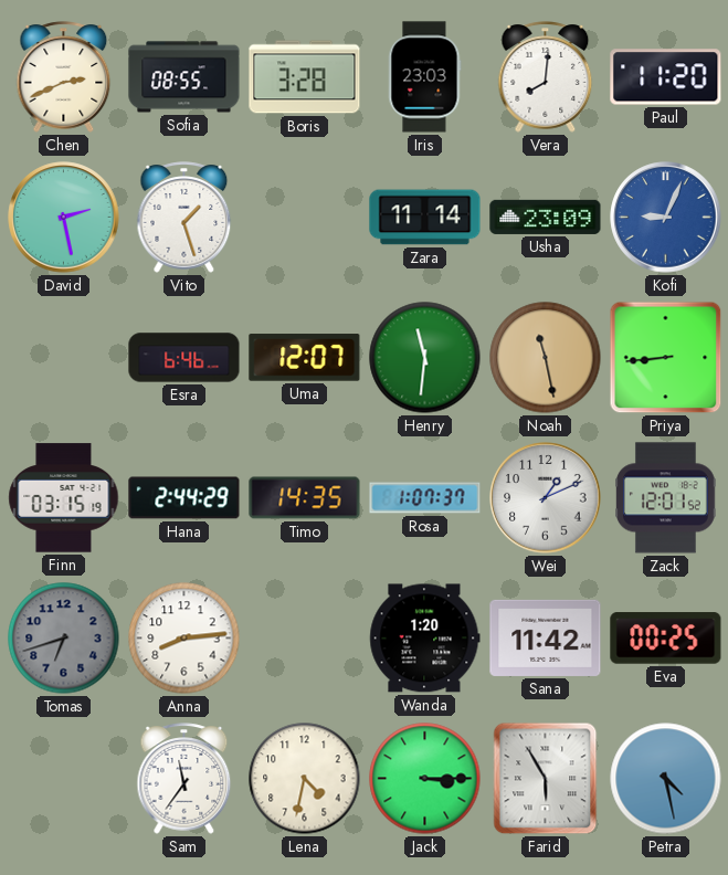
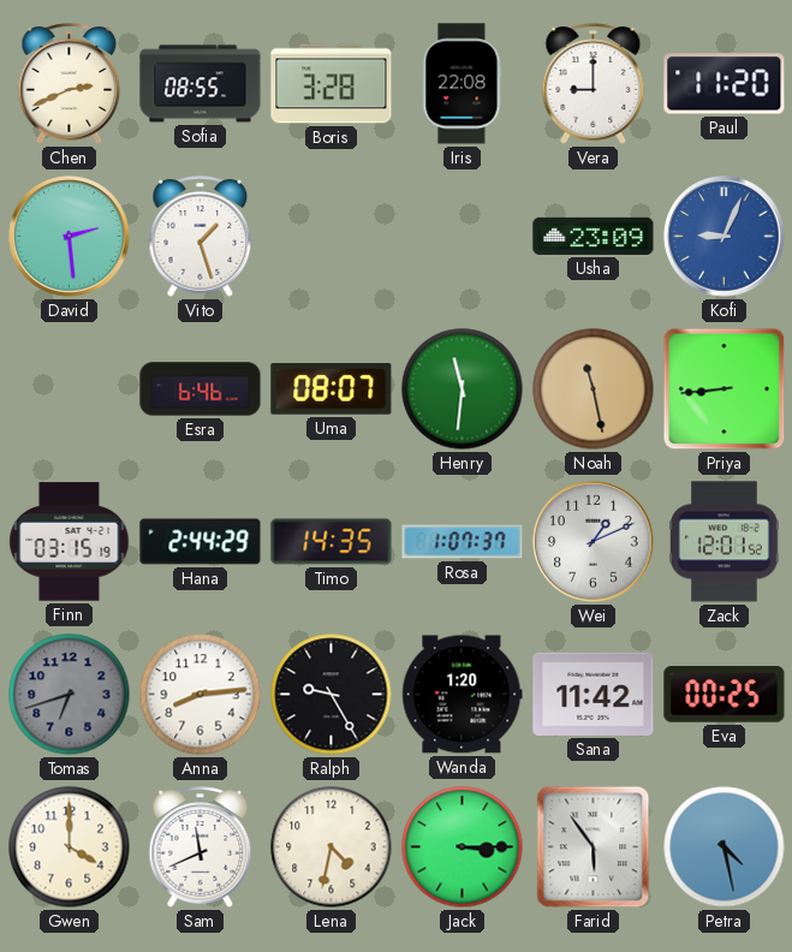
Iris: 23:03 -> 22:08 (461, 84)
Vera: 8:01 -> 9:00 (594, 84)
David: 2:28 -> 2:29 (70, 237)
Zara: 11:14 -> none (425, 218)
Uma: 12:07 -> 08:07 (332, 389)
Ralph: none -> 9:25 (332, 695)
Gwen: none -> 4:00 (70, 847)
Sam: 11:36 -> 11:41 (201, 847)
Farid: 5:55 -> 5:54 (594, 847)
